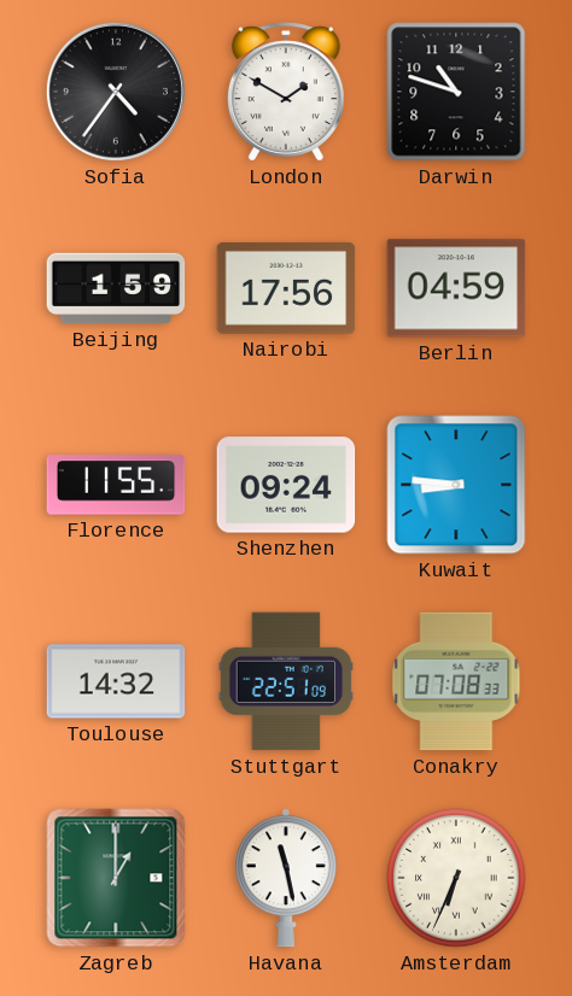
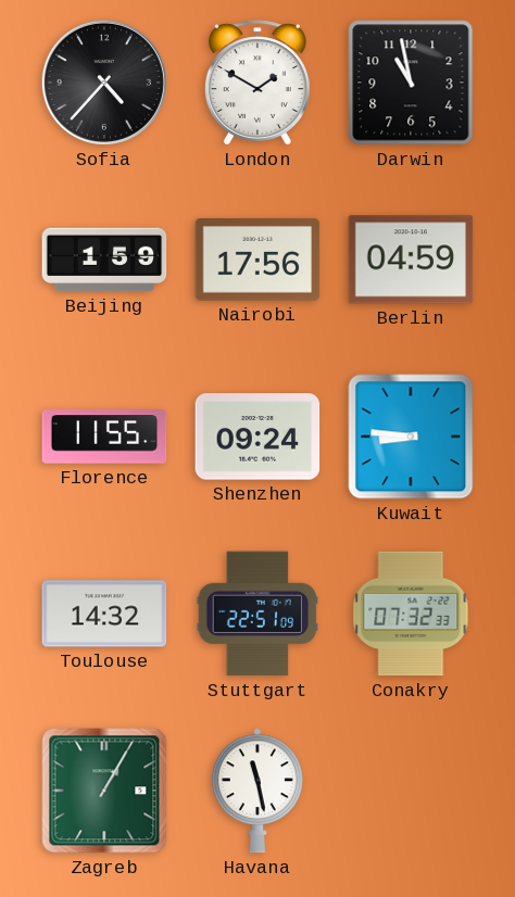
Sofia: 4:36 -> 4:37 (104, 83)
Darwin: 10:48 -> 10:58 (411, 83)
Conakry: 07:08 -> 07:32 (411, 614)
Zagreb: 1:00 -> 1:05 (104, 791)
Amsterdam: 6:34 -> none (456, 878)
